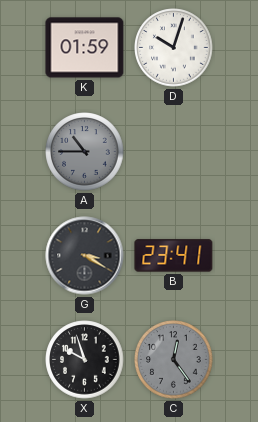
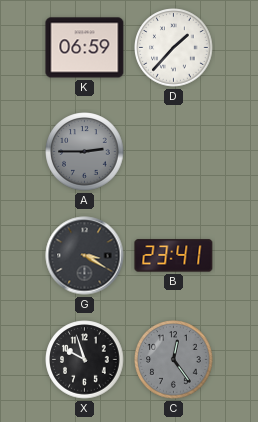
K: 01:59 -> 06:59 (85, 48)
D: 10:03 -> 1:37 (174, 48)
A: 10:45 -> 2:45 (85, 152)
